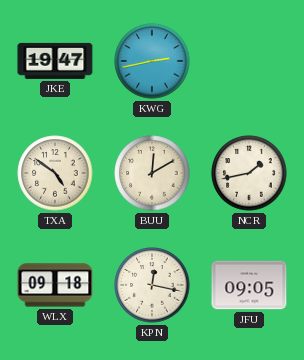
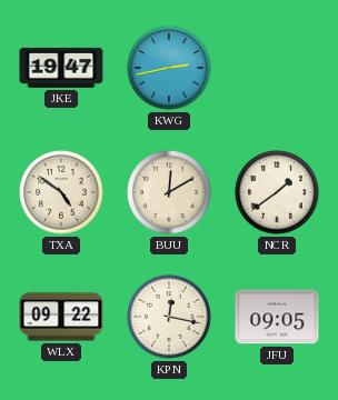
NCR: 1:43 -> 1:39 (277, 192)
WLX: 09:18 -> 09:22 (61, 317)
